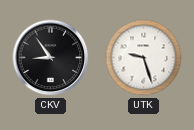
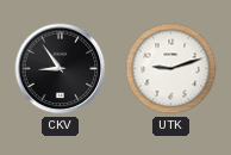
UTK: 9:27 -> 9:12 (171, 69)
